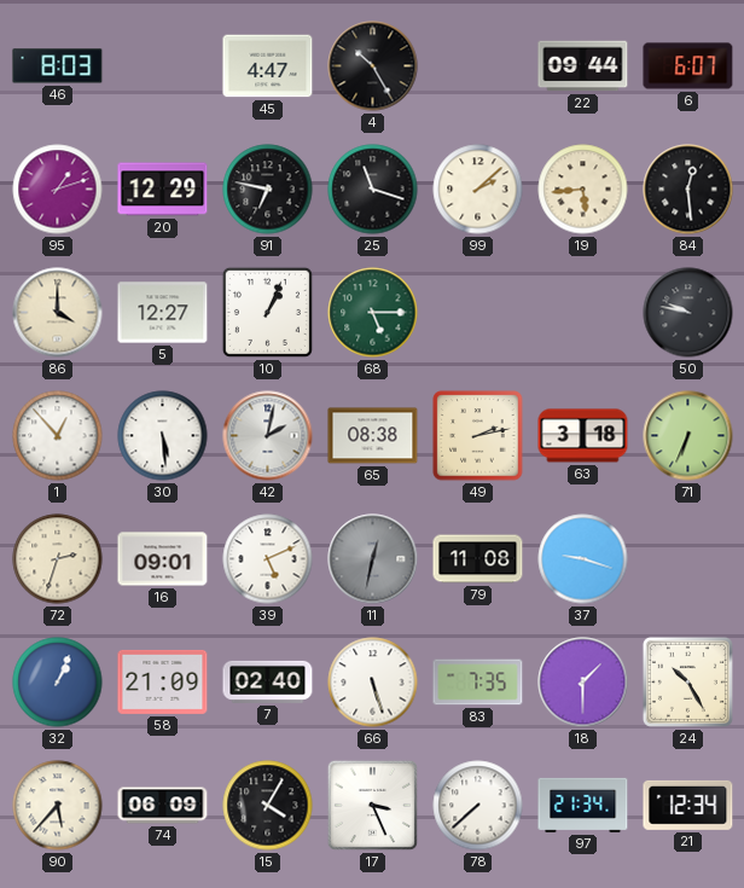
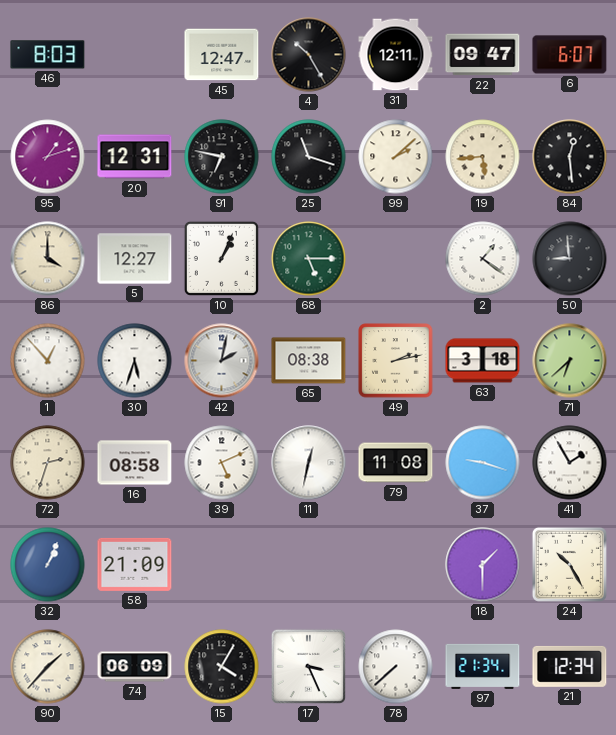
45: 4:47 -> 12:47 (222, 55)
31: none -> 12:11 (396, 55)
22: 09:44 -> 09:47 (483, 55)
20: 12:29 -> 12:31 (135, 157)
2: none -> 1:21 (483, 259)
50: 9:47 -> 8:59 (570, 259)
30: 5:29 -> 5:33 (135, 361)
71: 6:34 -> 6:38 (570, 361)
16: 09:01 -> 08:58 (135, 463)
11 dial: grey -> white (309, 463)
41: none -> 1:55 (570, 463)
7: 02:40 -> none (268, 681)
66: 5:27 -> none (373, 683)
83: 7:35 -> none (478, 683)
90: 5:37 -> 1:37 (48, 667)
